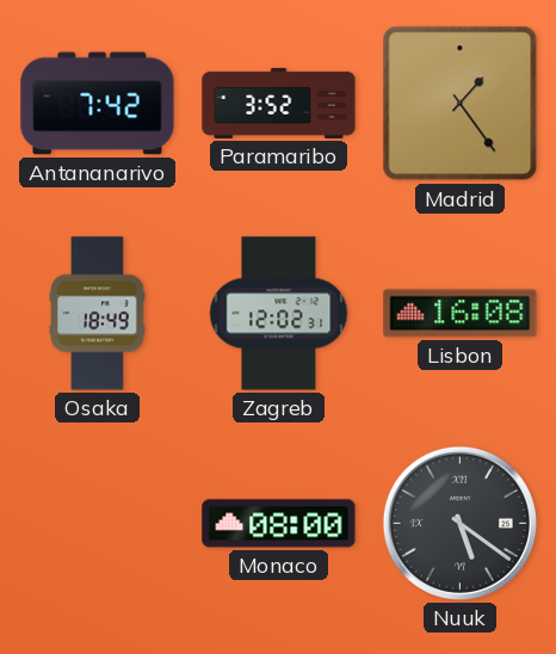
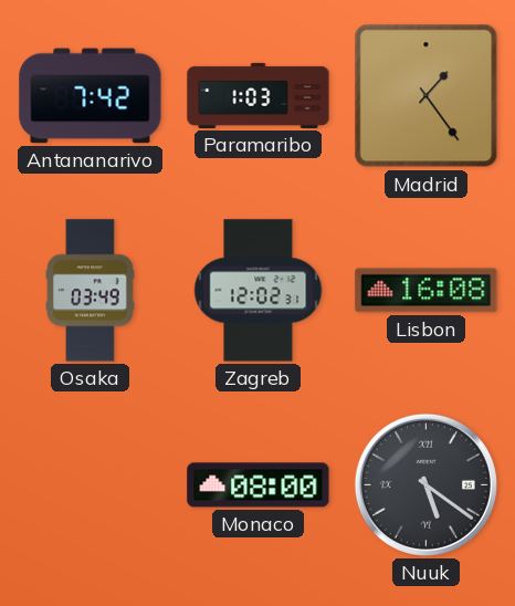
Paramaribo: 3:52 -> 1:03 (259, 95)
Osaka: 18:49 -> 03:49 (91, 291)
